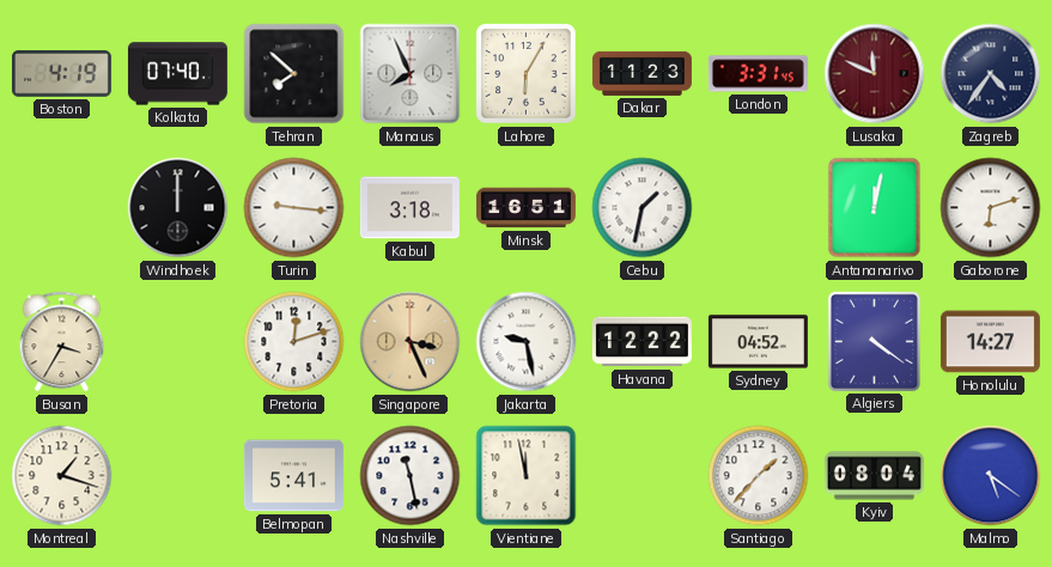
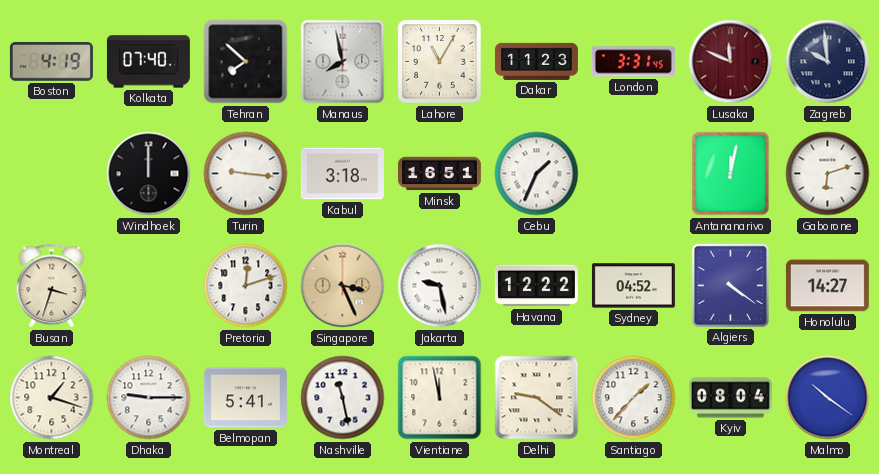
Manaus: 7:56 -> 7:58 (343, 62)
Lahore: 6:05 -> 11:05 (440, 62)
Zagreb: 4:36 -> 9:59 (828, 62)
Cebu: 1:32 -> 1:34 (537, 174)
Busan: 3:35 -> 3:33 (52, 286)
Dhaka: none -> 9:15 (149, 398)
Delhi: none -> 9:21 (537, 398)
Malmo: 5:21 -> 10:21 (828, 398)
